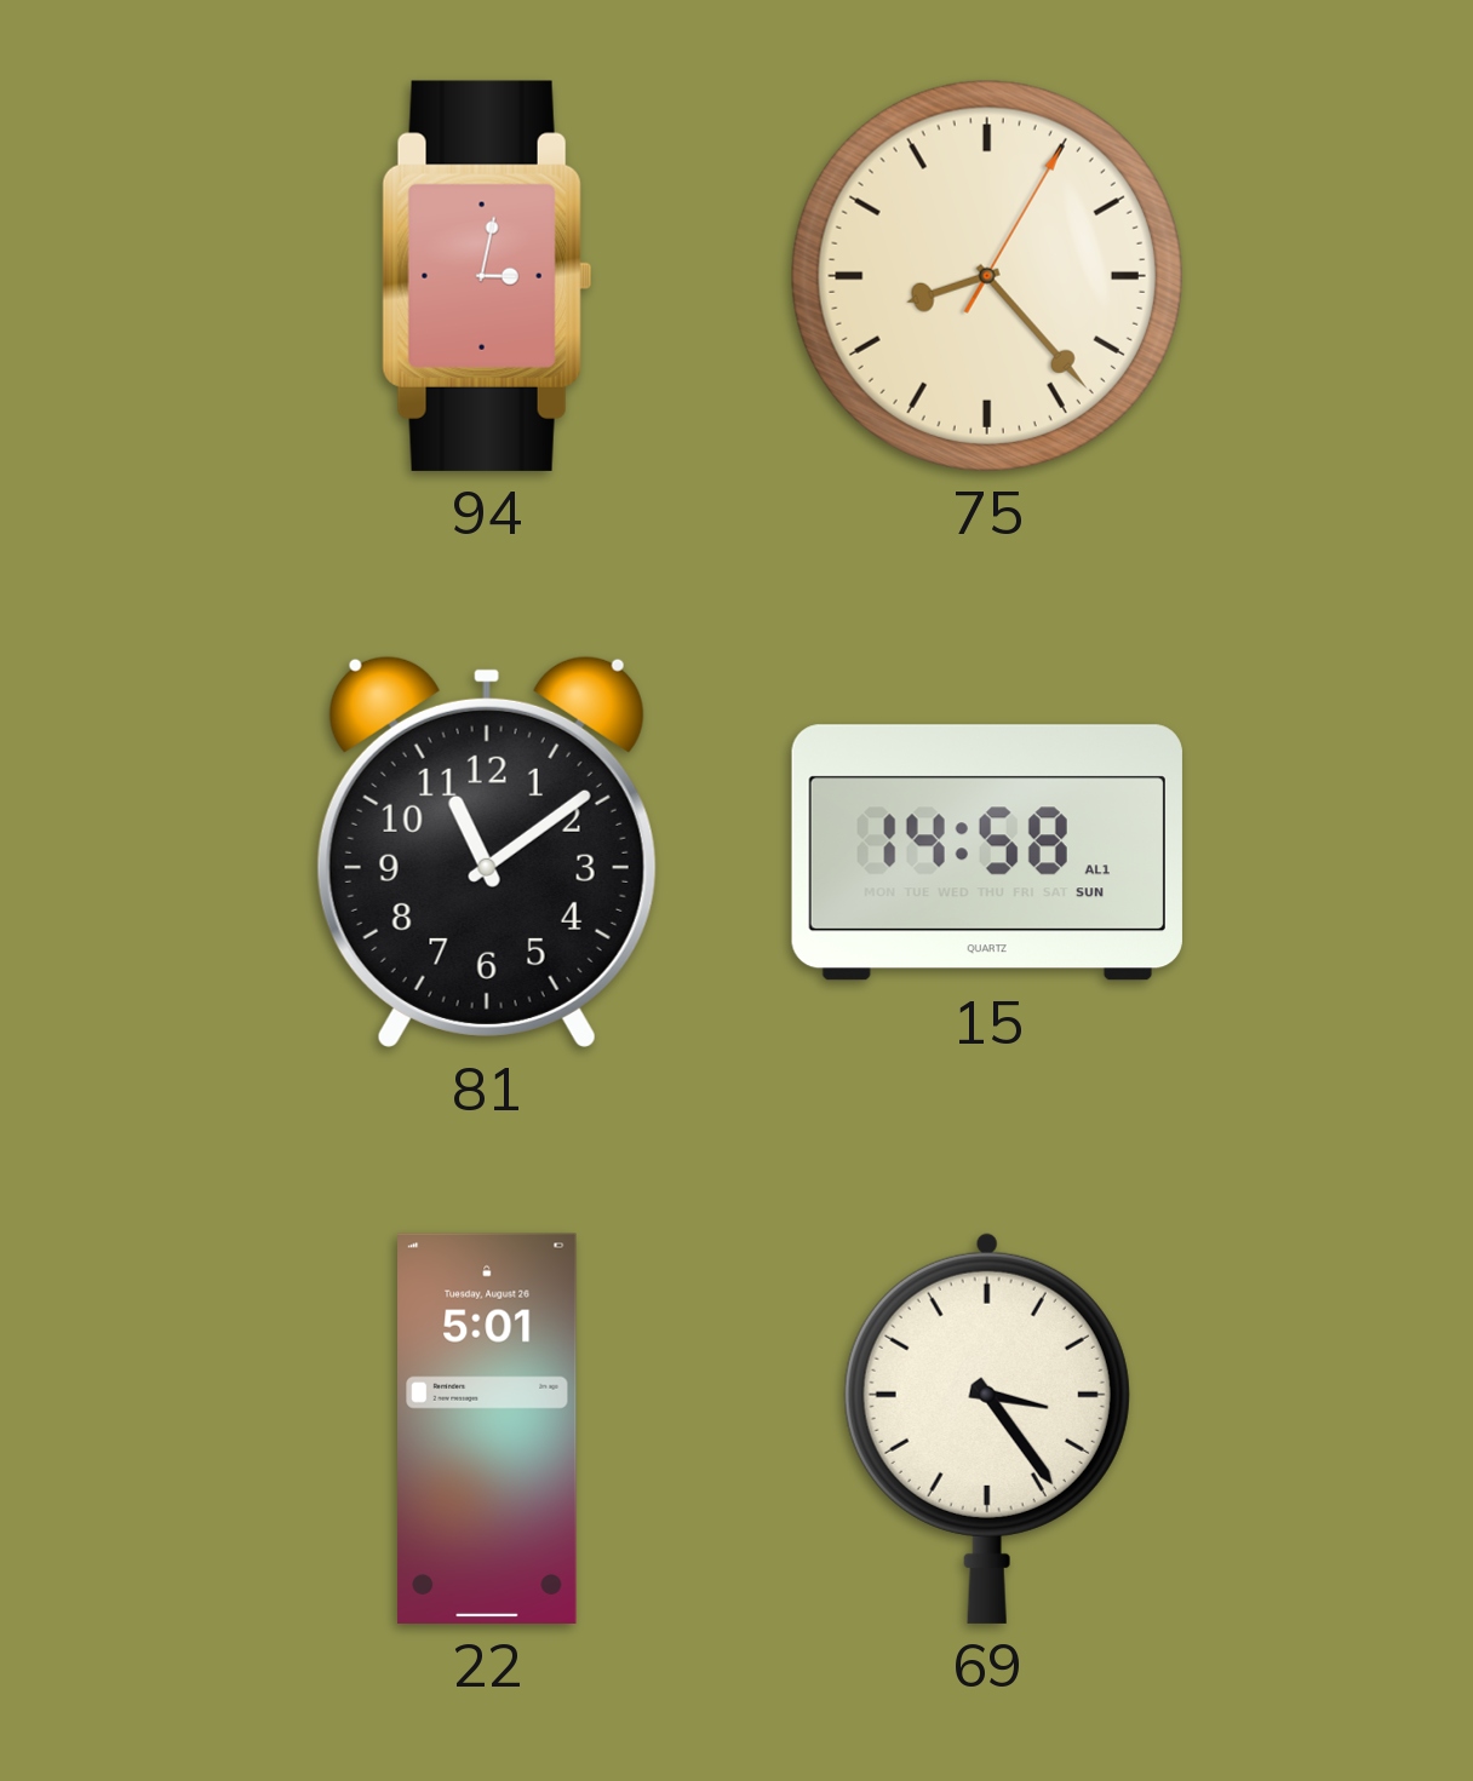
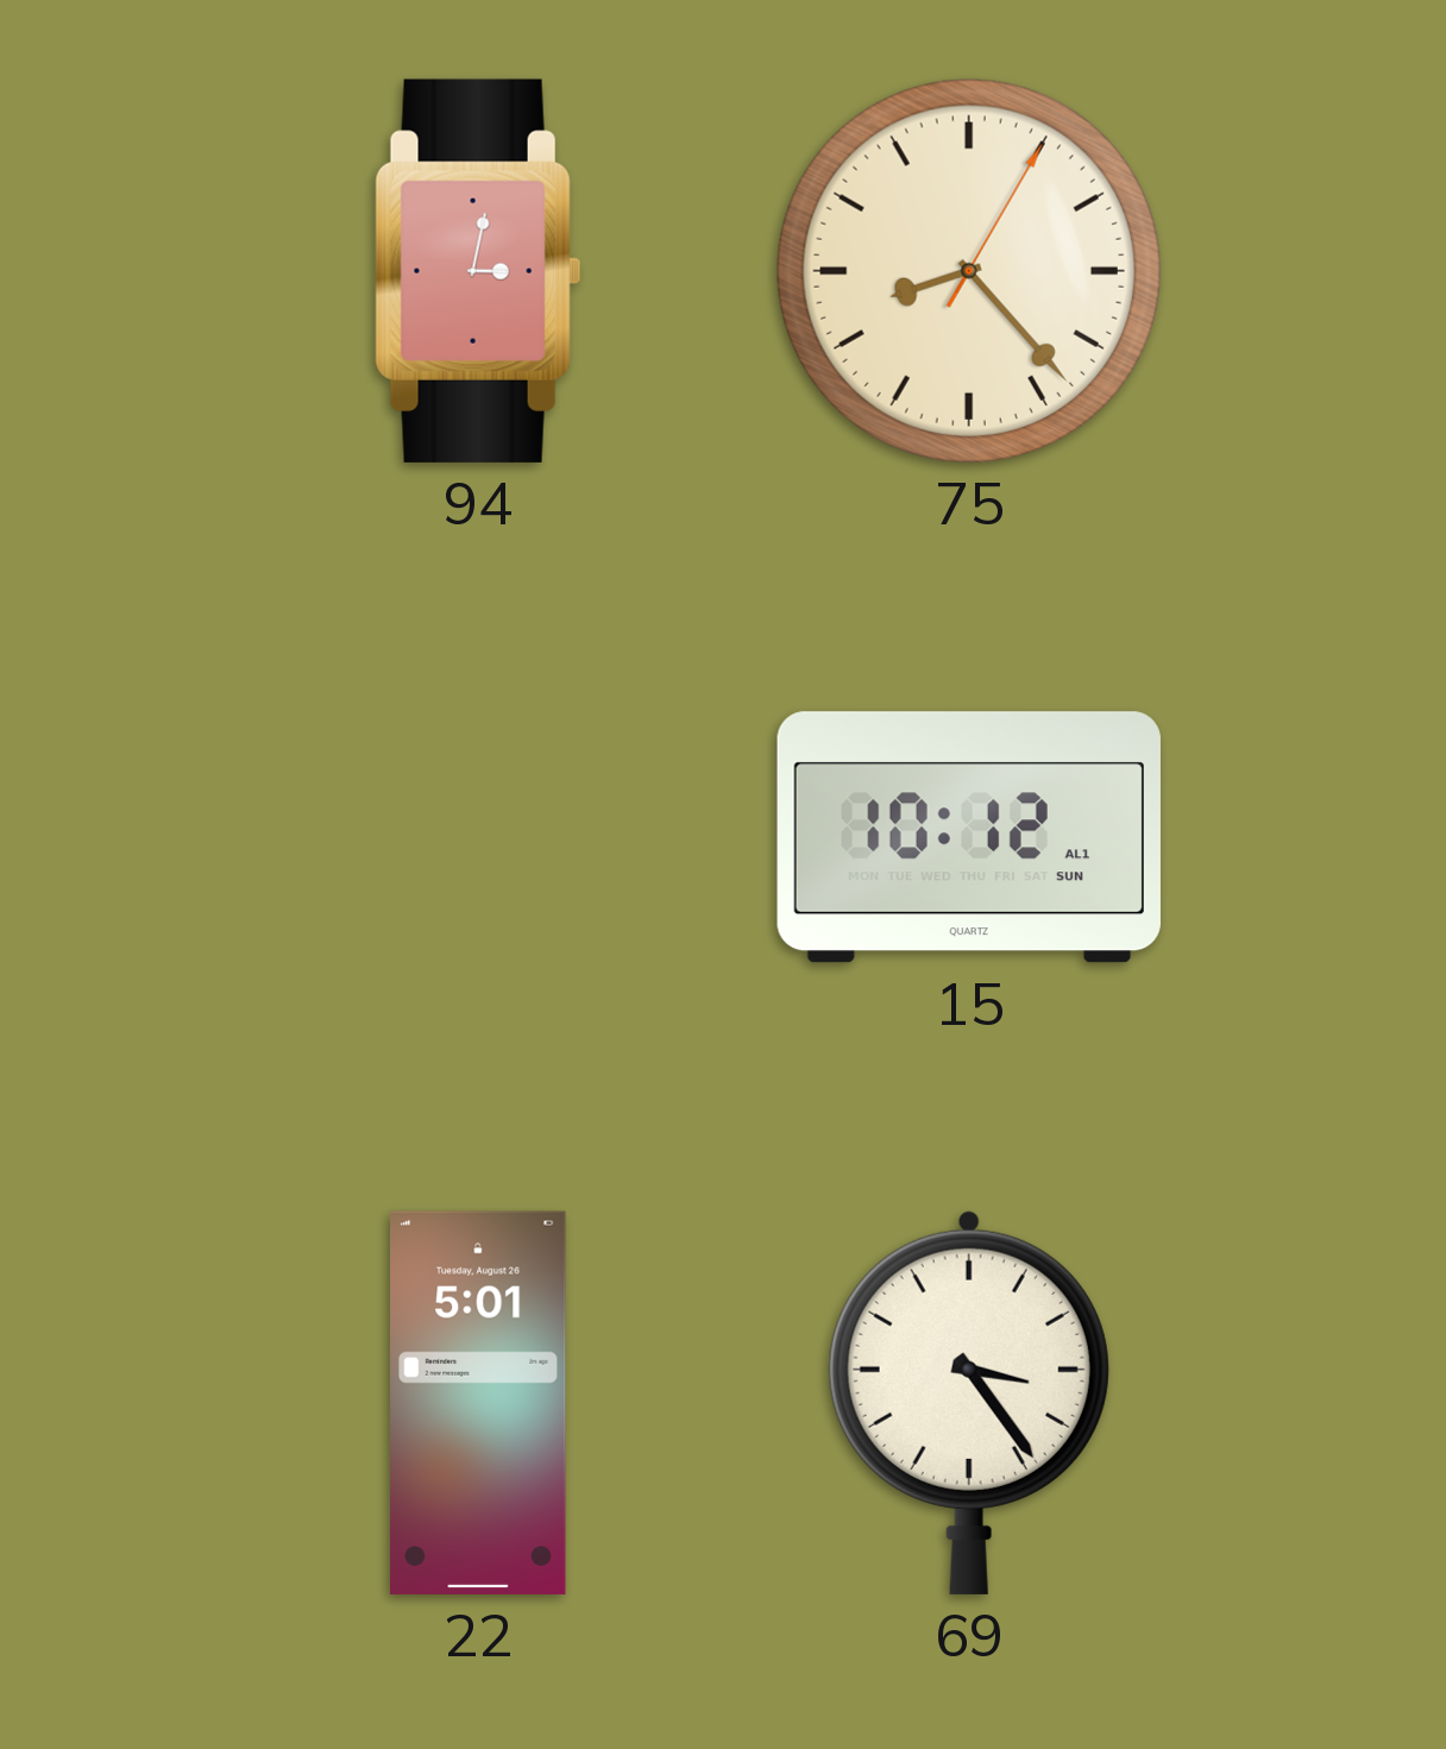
81: 11:09 -> none (487, 851)
15: 14:58 -> 10:12 (969, 837)
